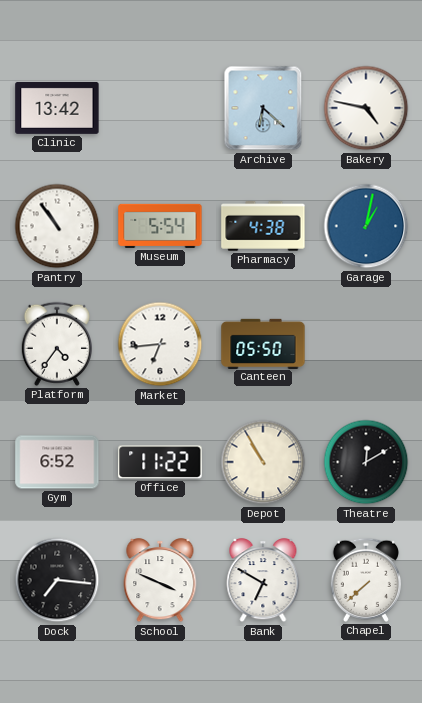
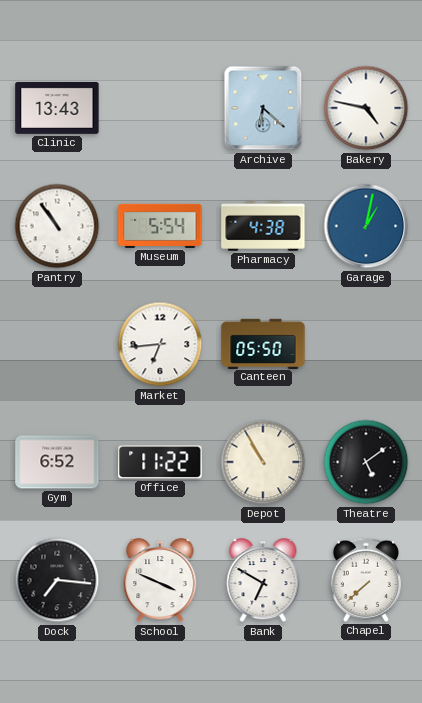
Clinic: 13:42 -> 13:43 (57, 108)
Platform: 4:36 -> none (56, 344)
Theatre: 12:10 -> 5:09 (366, 462)
